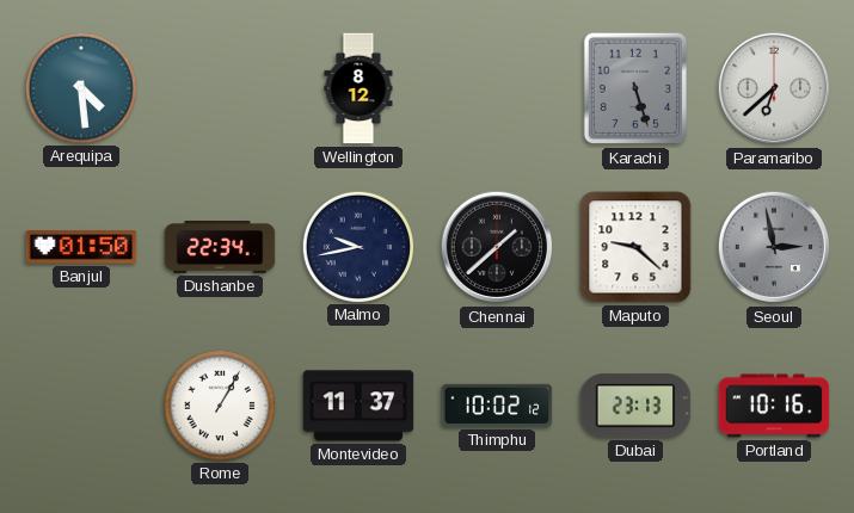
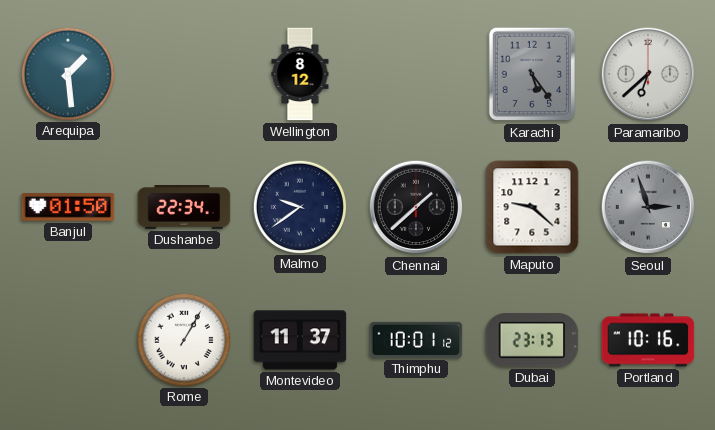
Arequipa: 4:29 -> 1:29 (67, 73)
Karachi: 5:27 -> 5:24 (531, 74)
Malmo: 9:43 -> 9:39 (299, 206)
Seoul: 2:58 -> 2:57 (648, 207)
Thimphu: 10:02 -> 10:01 (416, 340)
